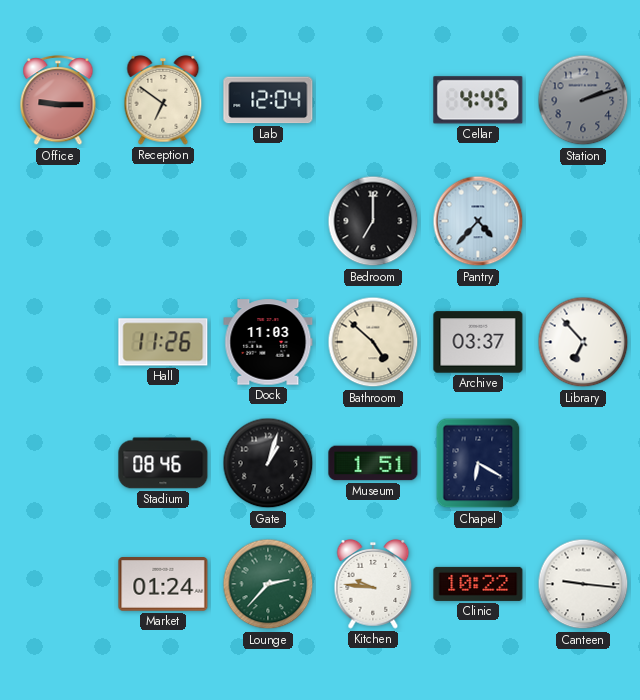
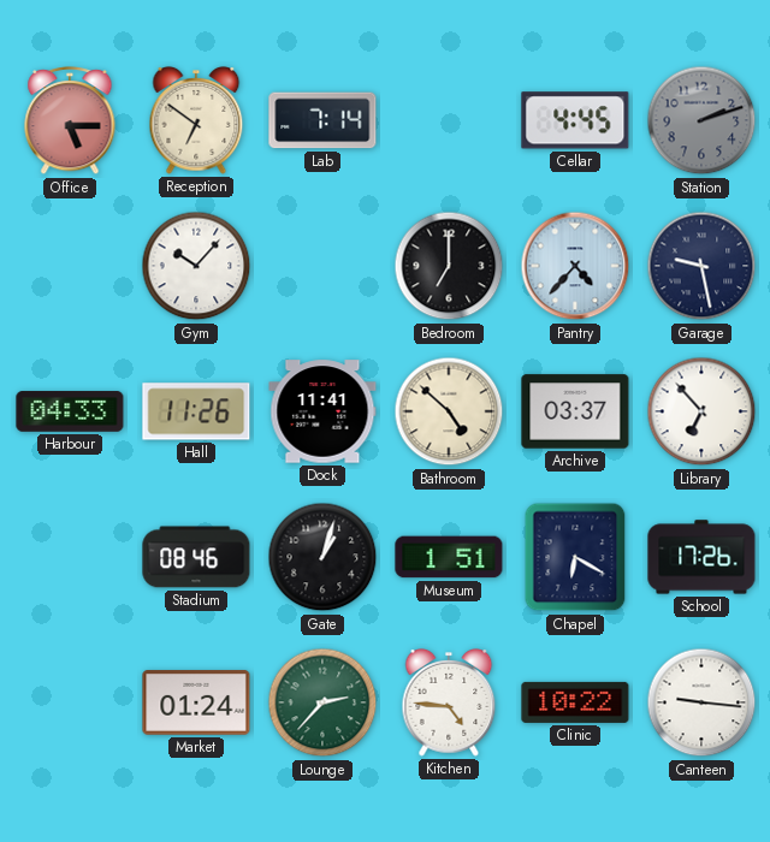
Office: 9:15 -> 5:15 (70, 121)
Lab: 12:04 -> 7:14 (322, 120)
Gym: none -> 10:07 (196, 266)
Garage: none -> 9:28 (701, 266)
Harbour: none -> 04:33 (70, 411)
Dock: 11:03 -> 11:41 (322, 411)
School: none -> 17:26 (701, 557)
Kitchen: 9:46 -> 4:46 (449, 704)
